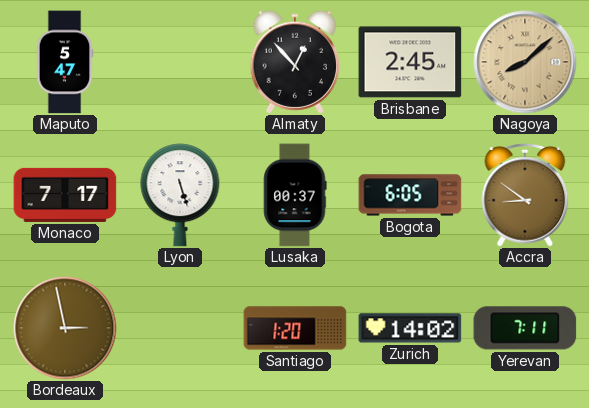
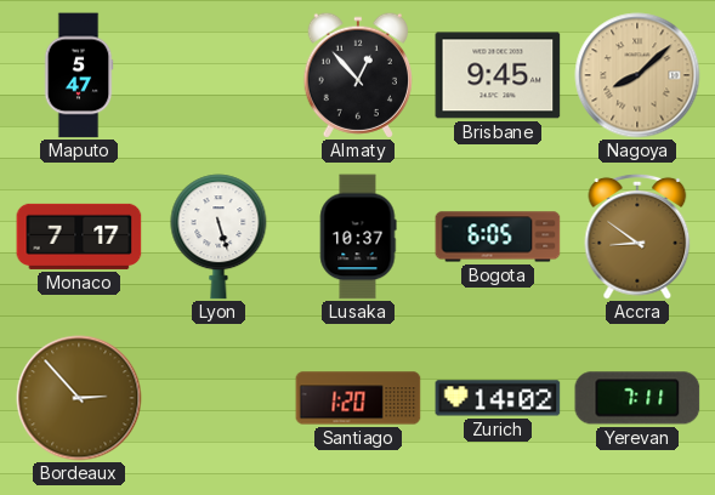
Brisbane: 2:45 -> 9:45 (498, 75)
Lusaka: 00:37 -> 10:37 (358, 237)
Bordeaux: 2:58 -> 2:53 (79, 398)
